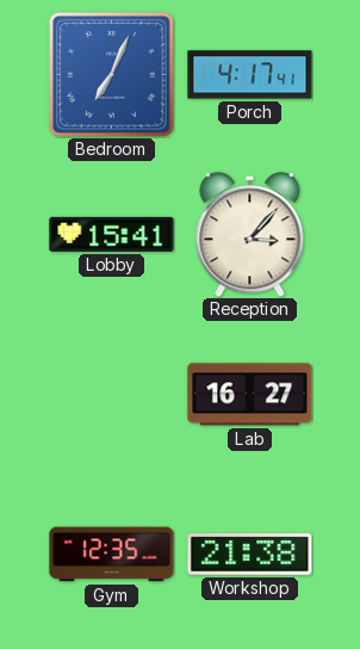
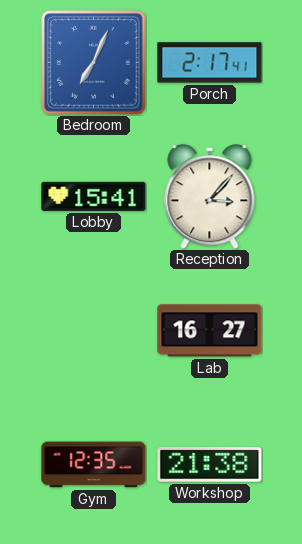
Porch: 4:17 -> 2:17 (210, 63)
